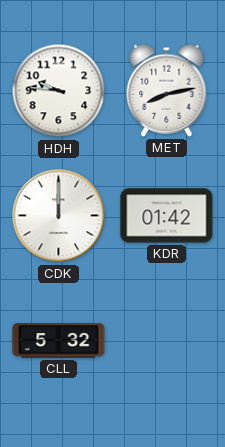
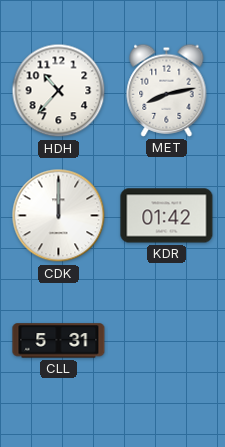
HDH: 9:46 -> 10:37 (59, 91)
CLL: 5:32 -> 5:31 (59, 341)
